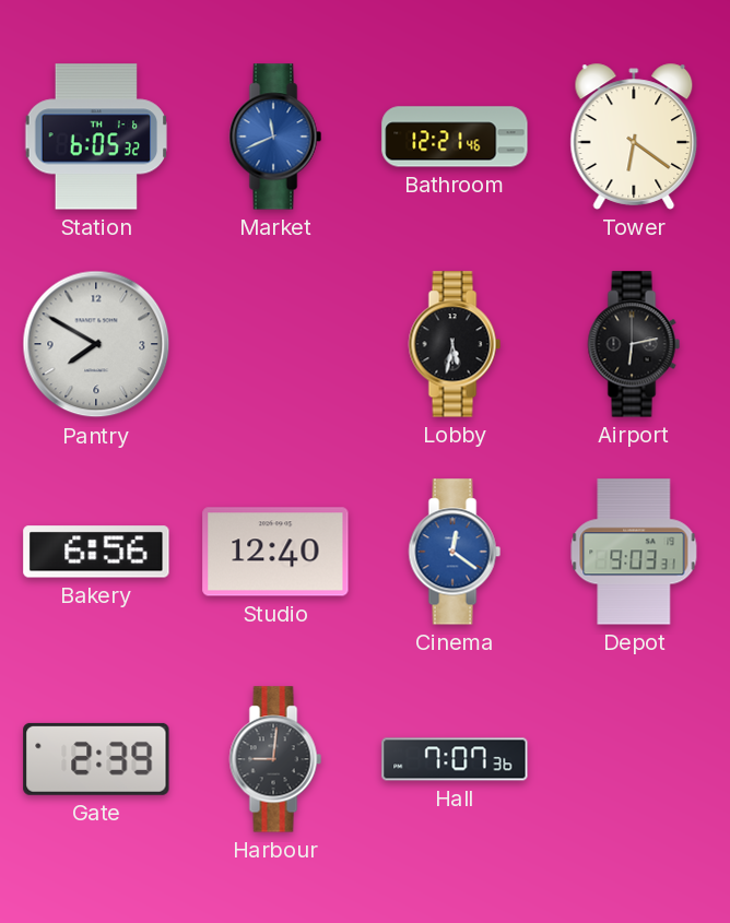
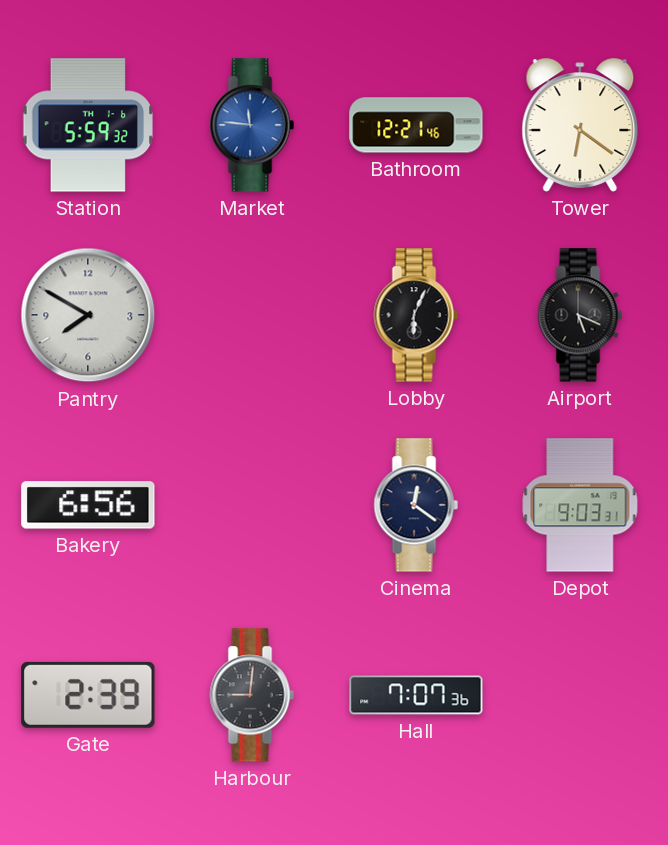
Station: 6:05 -> 5:59 (88, 125)
Market: 11:41 -> 11:46 (252, 125)
Lobby: 5:32 -> 6:04 (416, 315)
Airport: 6:13 -> 5:19 (580, 315)
Studio: 12:40 -> none (275, 552)
Cinema dial: blue -> navy (416, 505)
